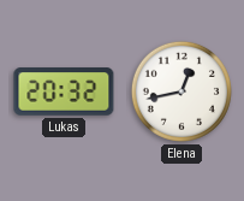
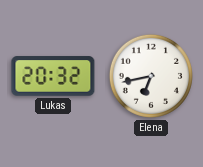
Elena: 12:43 -> 6:43 (151, 76)
